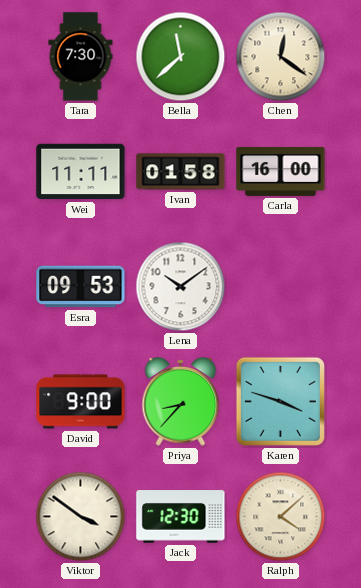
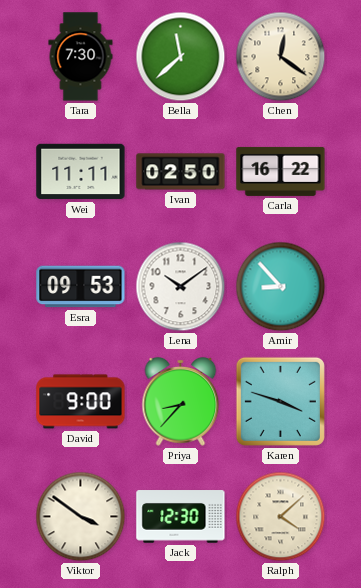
Ivan: 01:58 -> 02:50 (181, 172)
Carla: 16:00 -> 16:22 (281, 171)
Amir: none -> 8:53 (281, 287)
